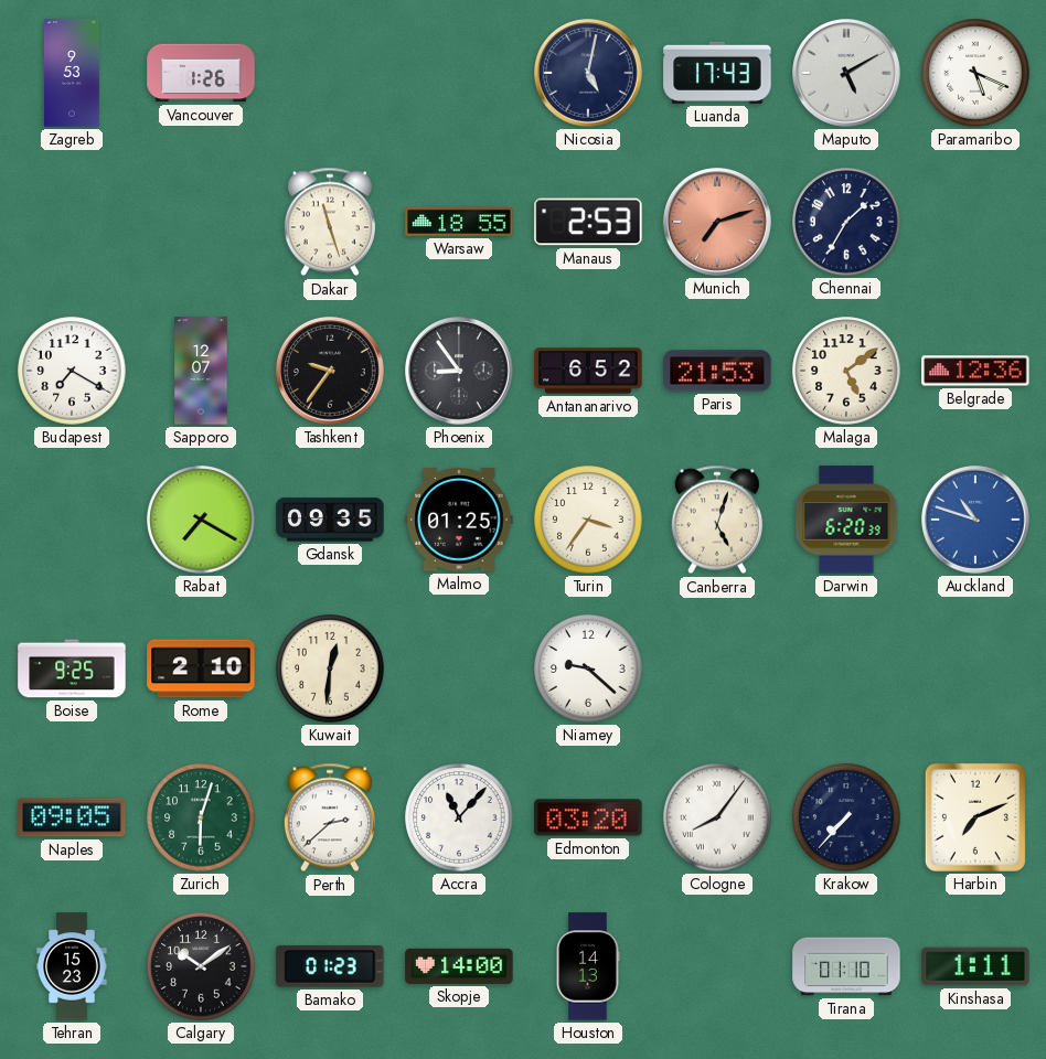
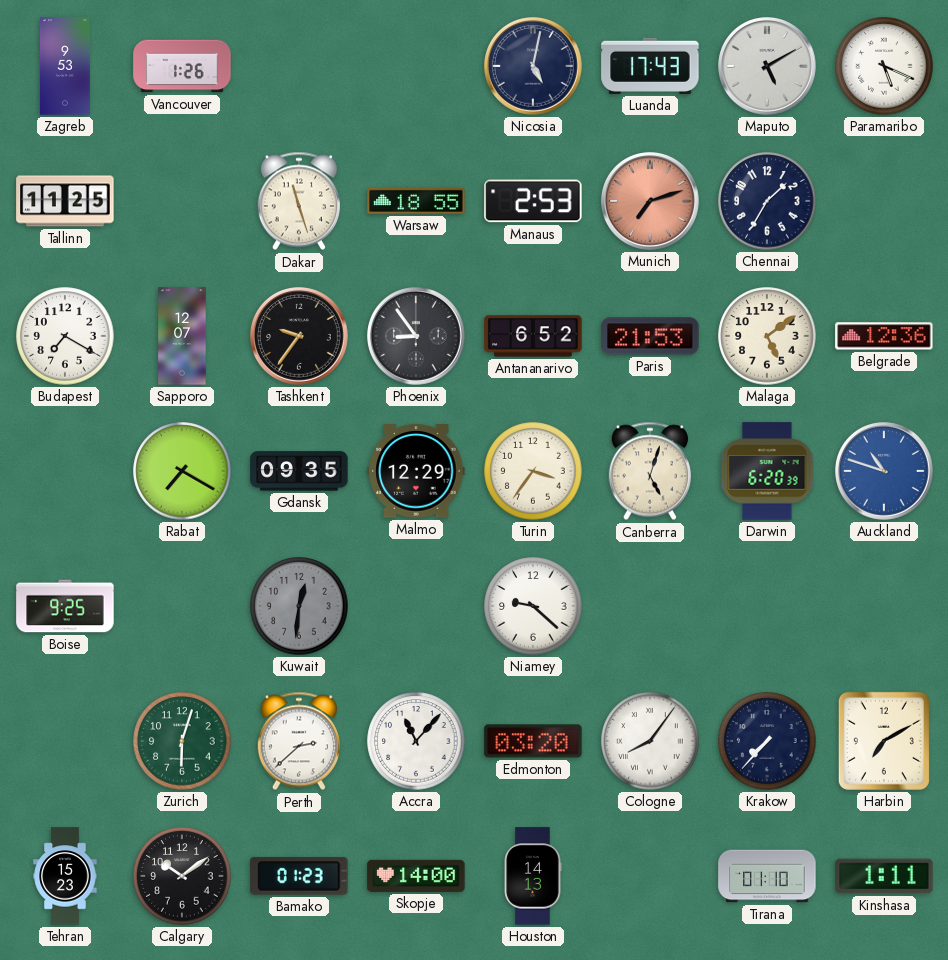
Tallinn: none -> 11:25 (65, 201)
Malmo: 01:25 -> 12:29 (416, 471)
Rome: 2:10 -> none (201, 668)
Kuwait dial: cream -> grey (299, 606)
Naples: 09:05 -> none (72, 817)
Harbin: 7:11 -> 7:10 (884, 741)
